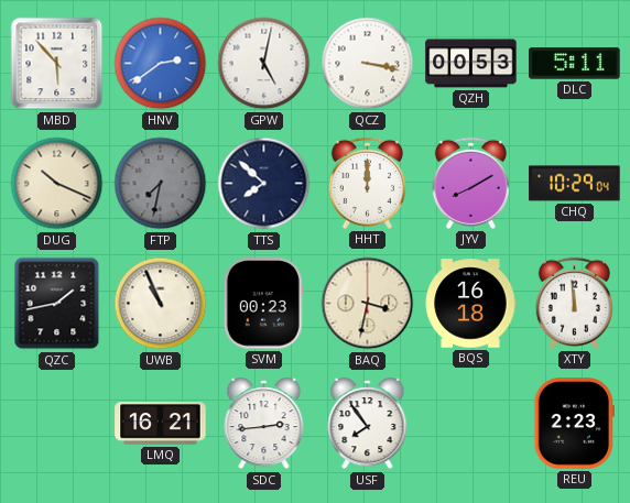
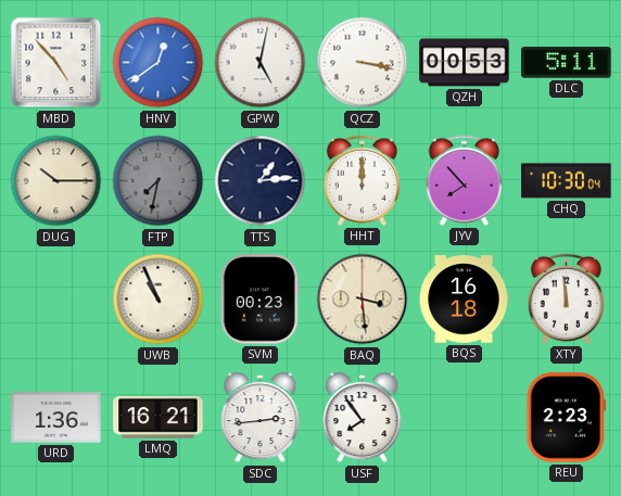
MBD: 5:53 -> 4:53 (56, 63)
HNV: 2:39 -> 12:39 (159, 63)
DUG: 10:19 -> 10:15 (56, 181)
TTS: 7:52 -> 1:14 (261, 181)
JYV: 8:10 -> 7:53 (464, 180)
CHQ: 10:29 -> 10:30 (567, 181)
QZC: 1:43 -> none (57, 304)
BAQ: 3:32 -> 3:29 (363, 300)
URD: none -> 1:36 (56, 418)
